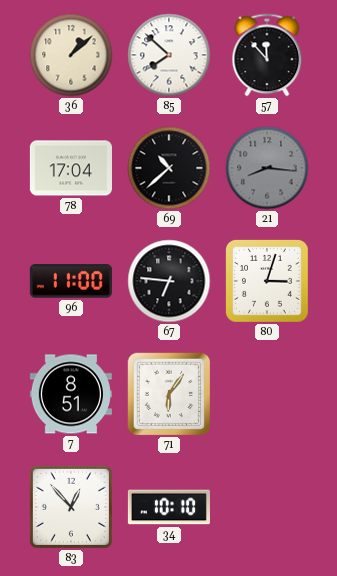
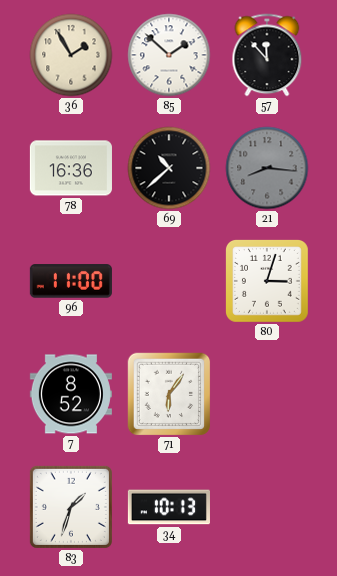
36: 1:08 -> 1:55 (71, 55)
85: 7:52 -> 1:52 (169, 55)
78: 17:04 -> 16:36 (71, 168)
67: 6:46 -> none (169, 281)
7: 8:51 -> 8:52 (71, 394)
83: 12:53 -> 1:33 (71, 507)
34: 10:10 -> 10:13 (169, 507)
